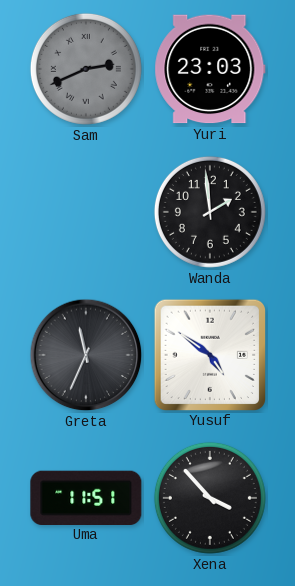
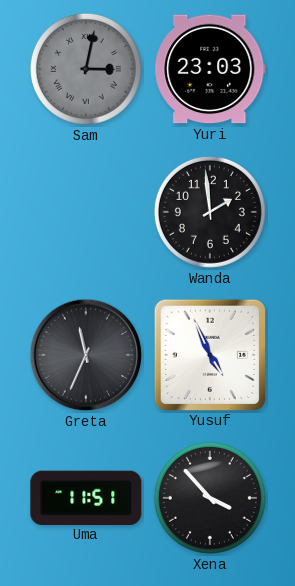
Sam: 2:41 -> 3:02 (86, 69)
Yusuf: 4:51 -> 4:56 (209, 354)
